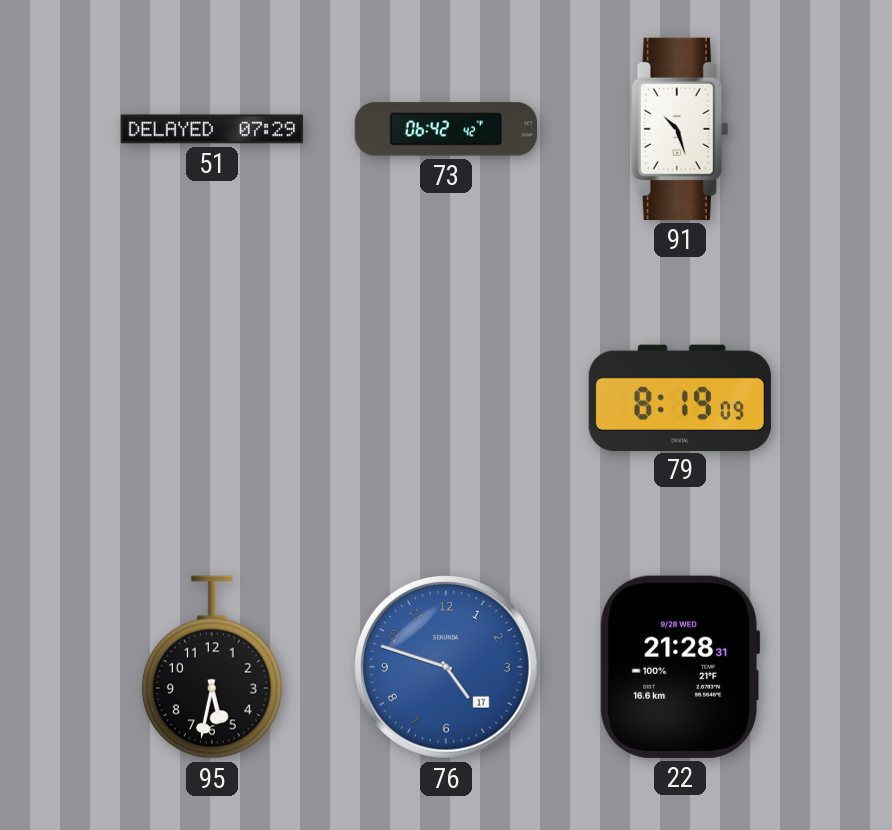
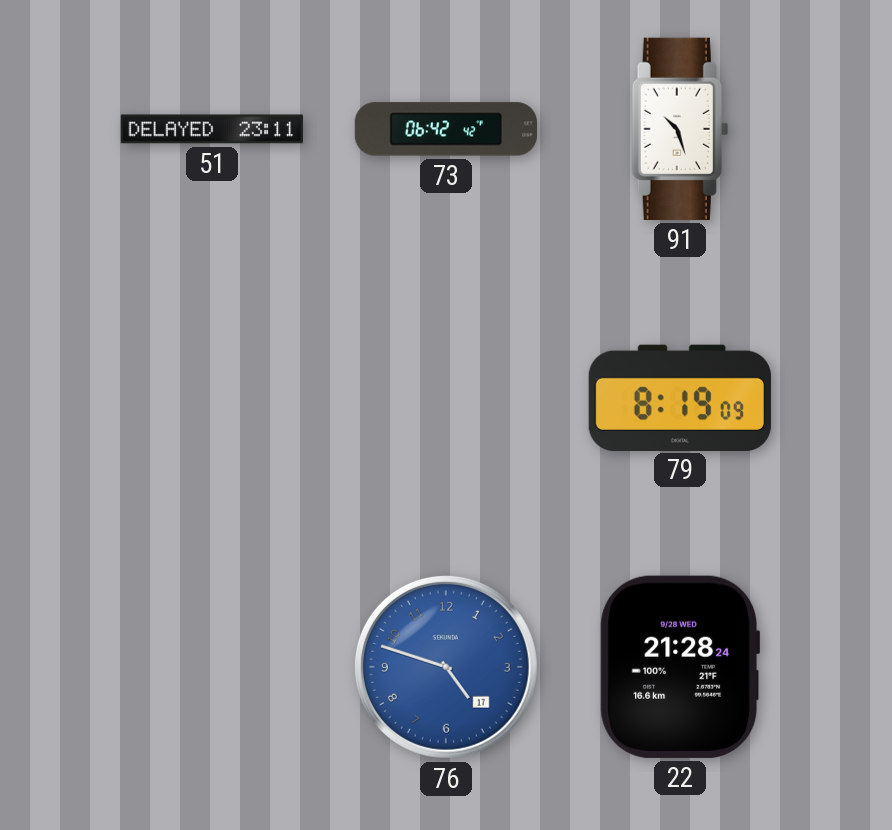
51: 07:29 -> 23:11 (212, 129)
95: 5:32 -> none (212, 667)
22: 21:28:31 -> 21:28:24 (680, 667)
